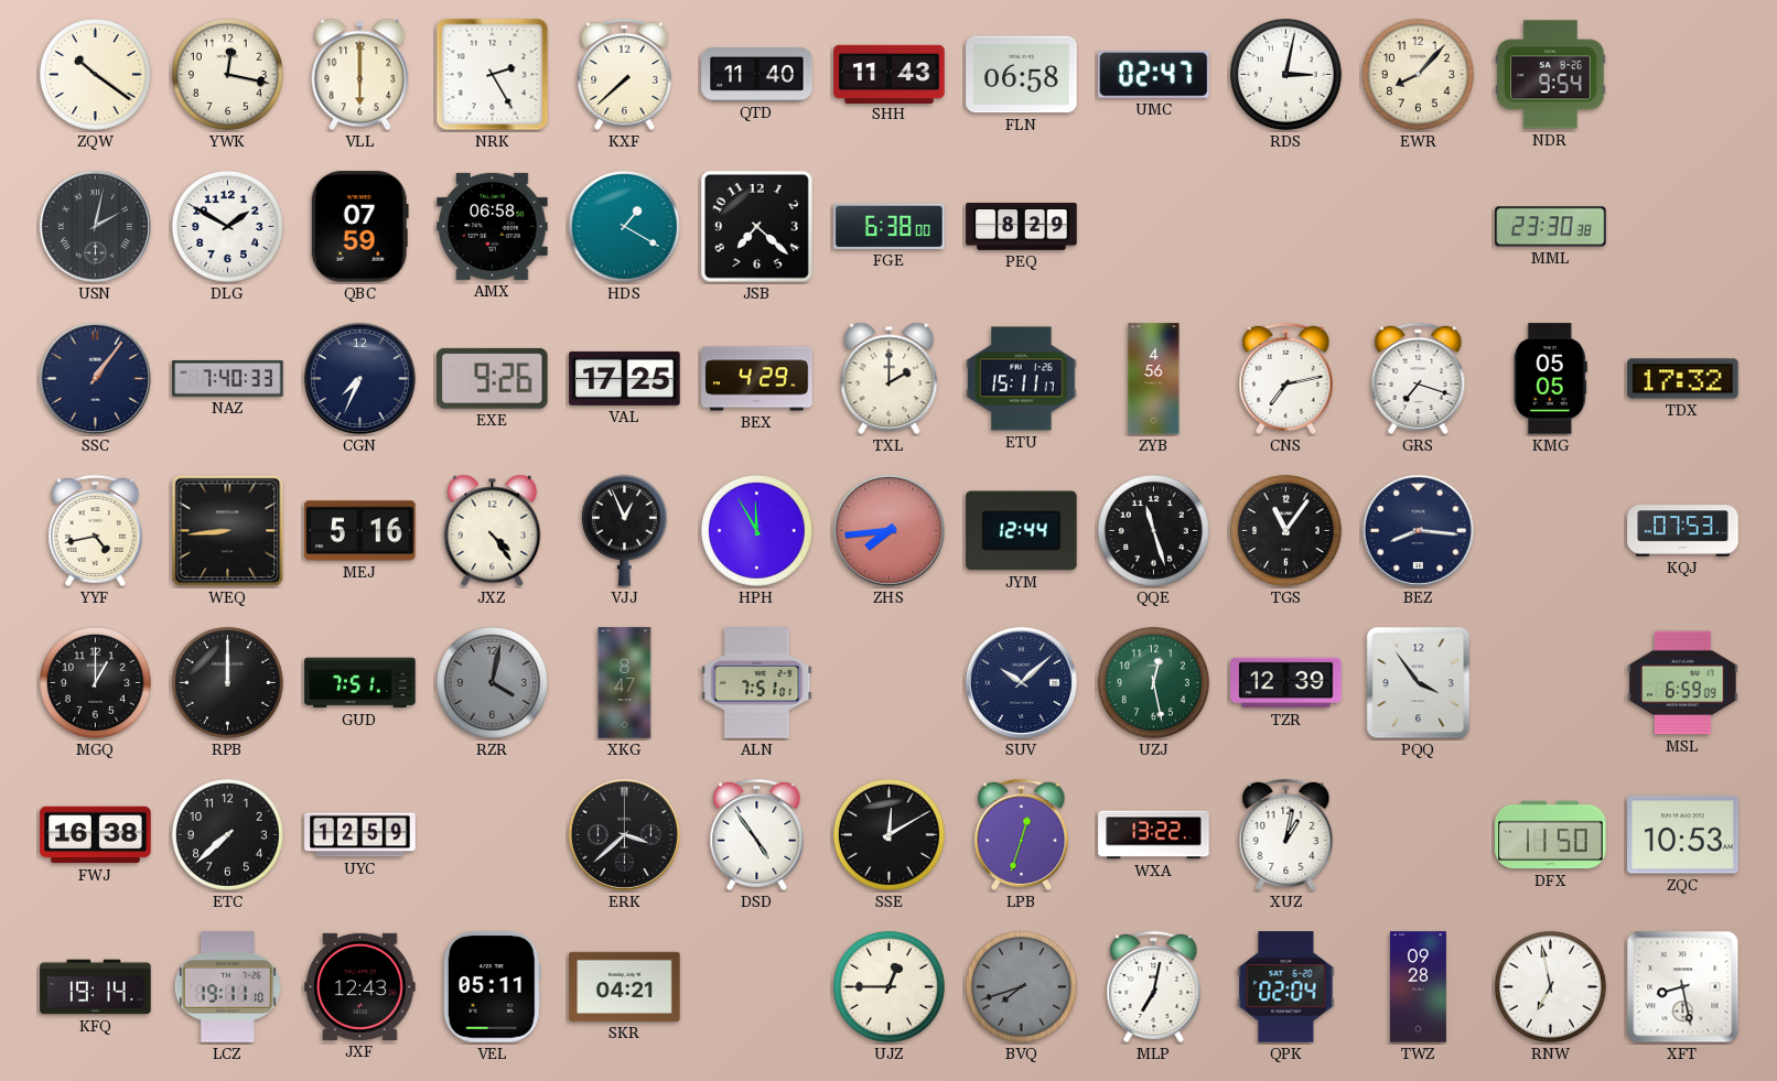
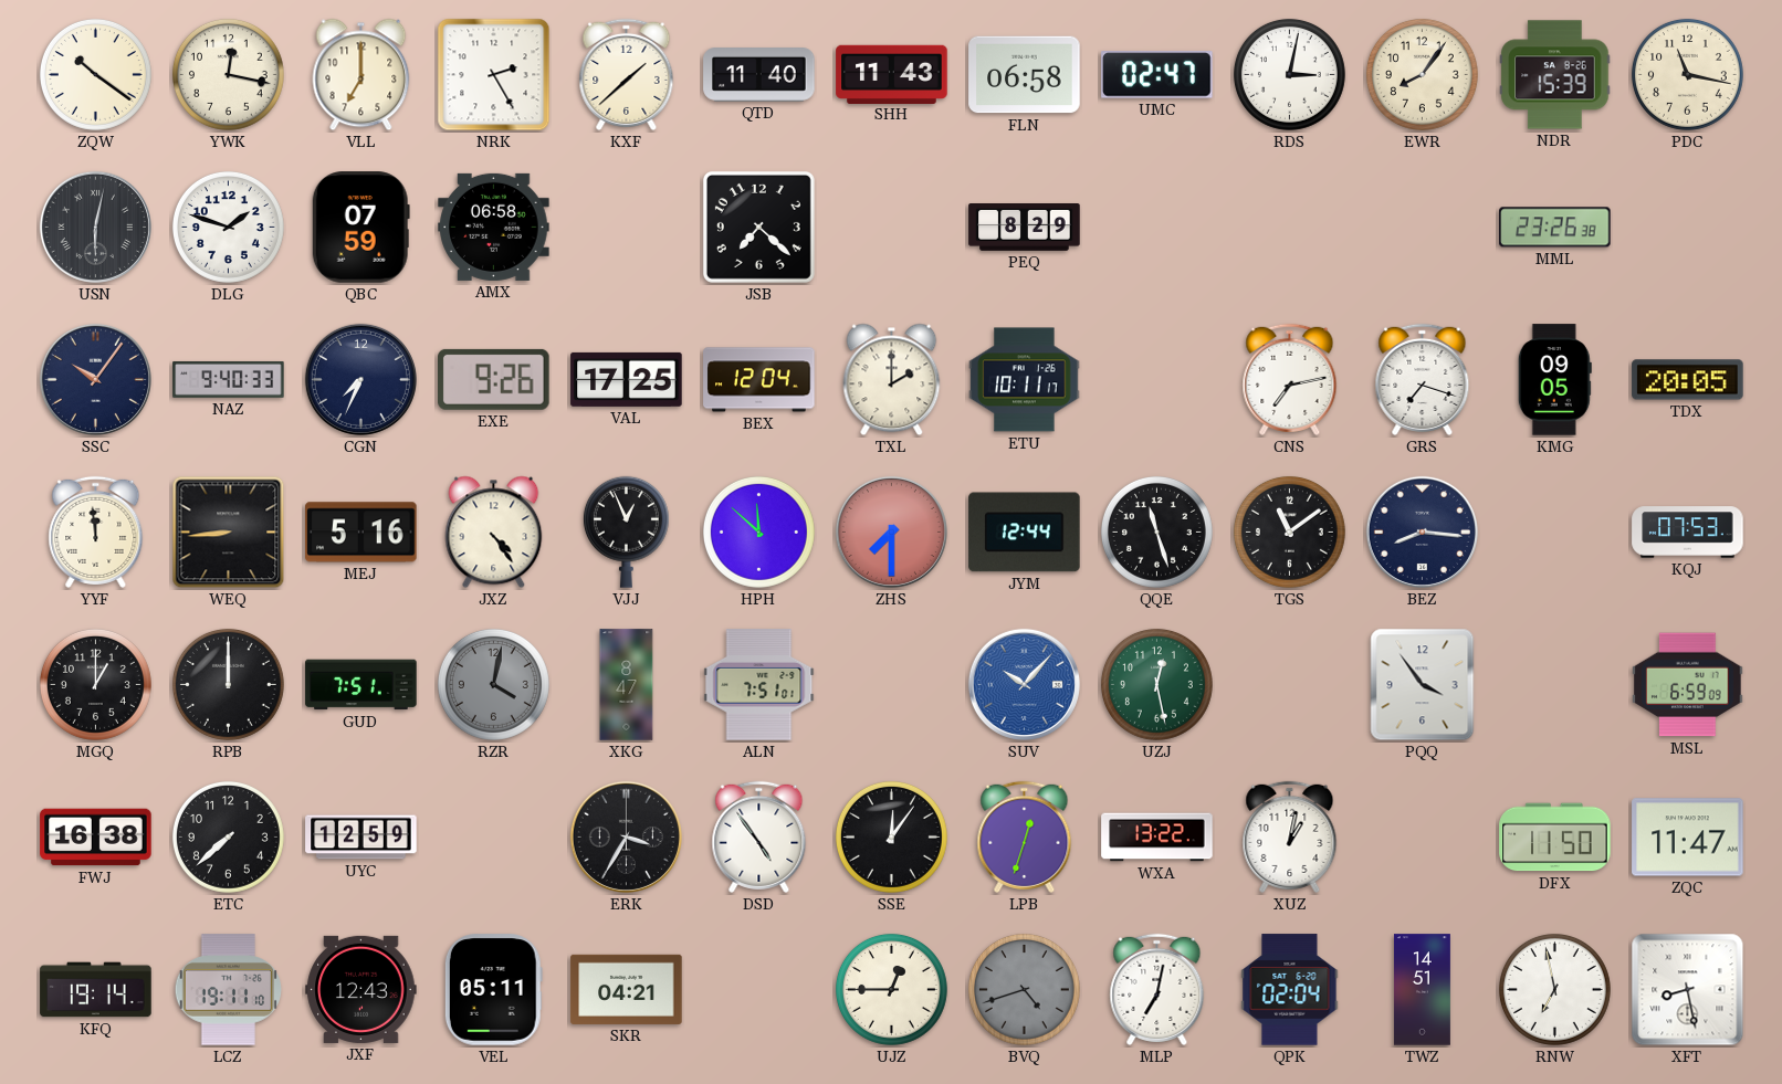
VLL: 6:00 -> 7:00 (361, 75)
KXF: 7:38 -> 1:38 (627, 74)
EWR: 8:07 -> 8:06 (1422, 74)
NDR: 9:54 -> 15:39 (1555, 75)
PDC: none -> 11:17 (1687, 74)
USN: 2:02 -> 6:02 (95, 227)
DLG: 1:50 -> 1:48 (228, 227)
HDS: 1:20 -> none (624, 226)
FGE: 6:38 -> none (890, 226)
MML: 23:30 -> 23:26 (1555, 228)
SSC: 1:06 -> 10:06 (95, 379)
NAZ: 7:40 -> 9:40 (229, 379)
BEX: 4:29 -> 12:04 (759, 380)
ETU: 15:11 -> 10:11 (1025, 380)
ZYB: 4:56 -> none (1154, 379)
KMG: 05:05 -> 09:05 (1554, 380)
TDX: 17:32 -> 20:05 (1688, 380)
YYF: 4:43 -> 11:59 (96, 532)
HPH: 11:55 -> 11:52 (758, 532)
ZHS: 7:44 -> 7:30 (891, 532)
TGS: 11:06 -> 11:09 (1289, 532)
SUV: 10:08 -> 10:07 (1024, 684)
SUV dial: navy -> blue (1024, 684)
TZR: 12:39 -> none (1286, 683)
ERK: 3:38 -> 3:35 (626, 836)
SSE: 12:10 -> 12:06 (891, 836)
ZQC: 10:53 -> 11:47 (1688, 838)
BVQ: 7:42 -> 4:42 (1024, 989)
TWZ: 09:28 -> 14:51 (1422, 990)
